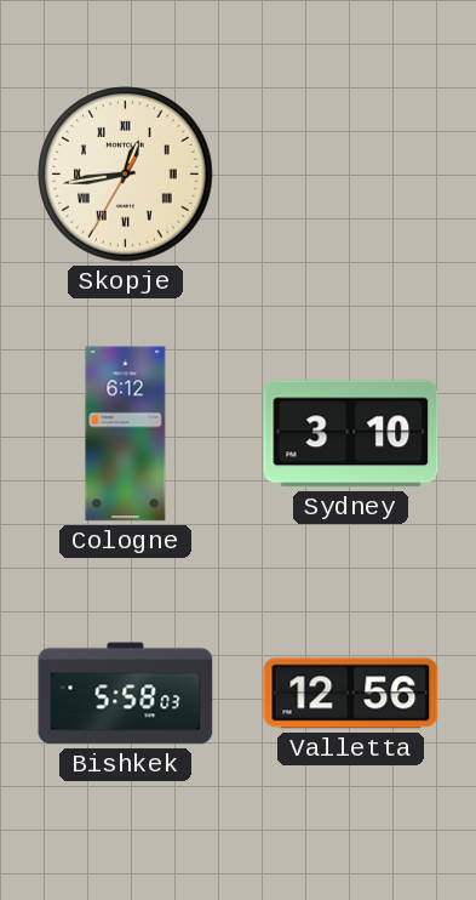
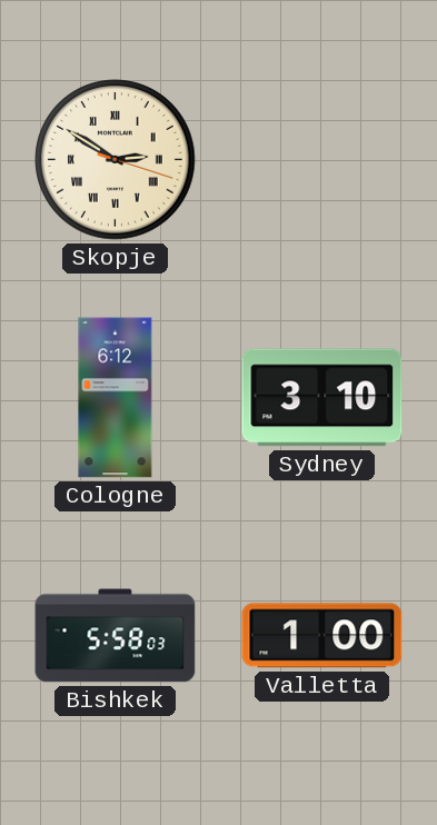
Skopje: 12:43 -> 2:50 (116, 160)
Valletta: 12:56 -> 1:00 (322, 636)
